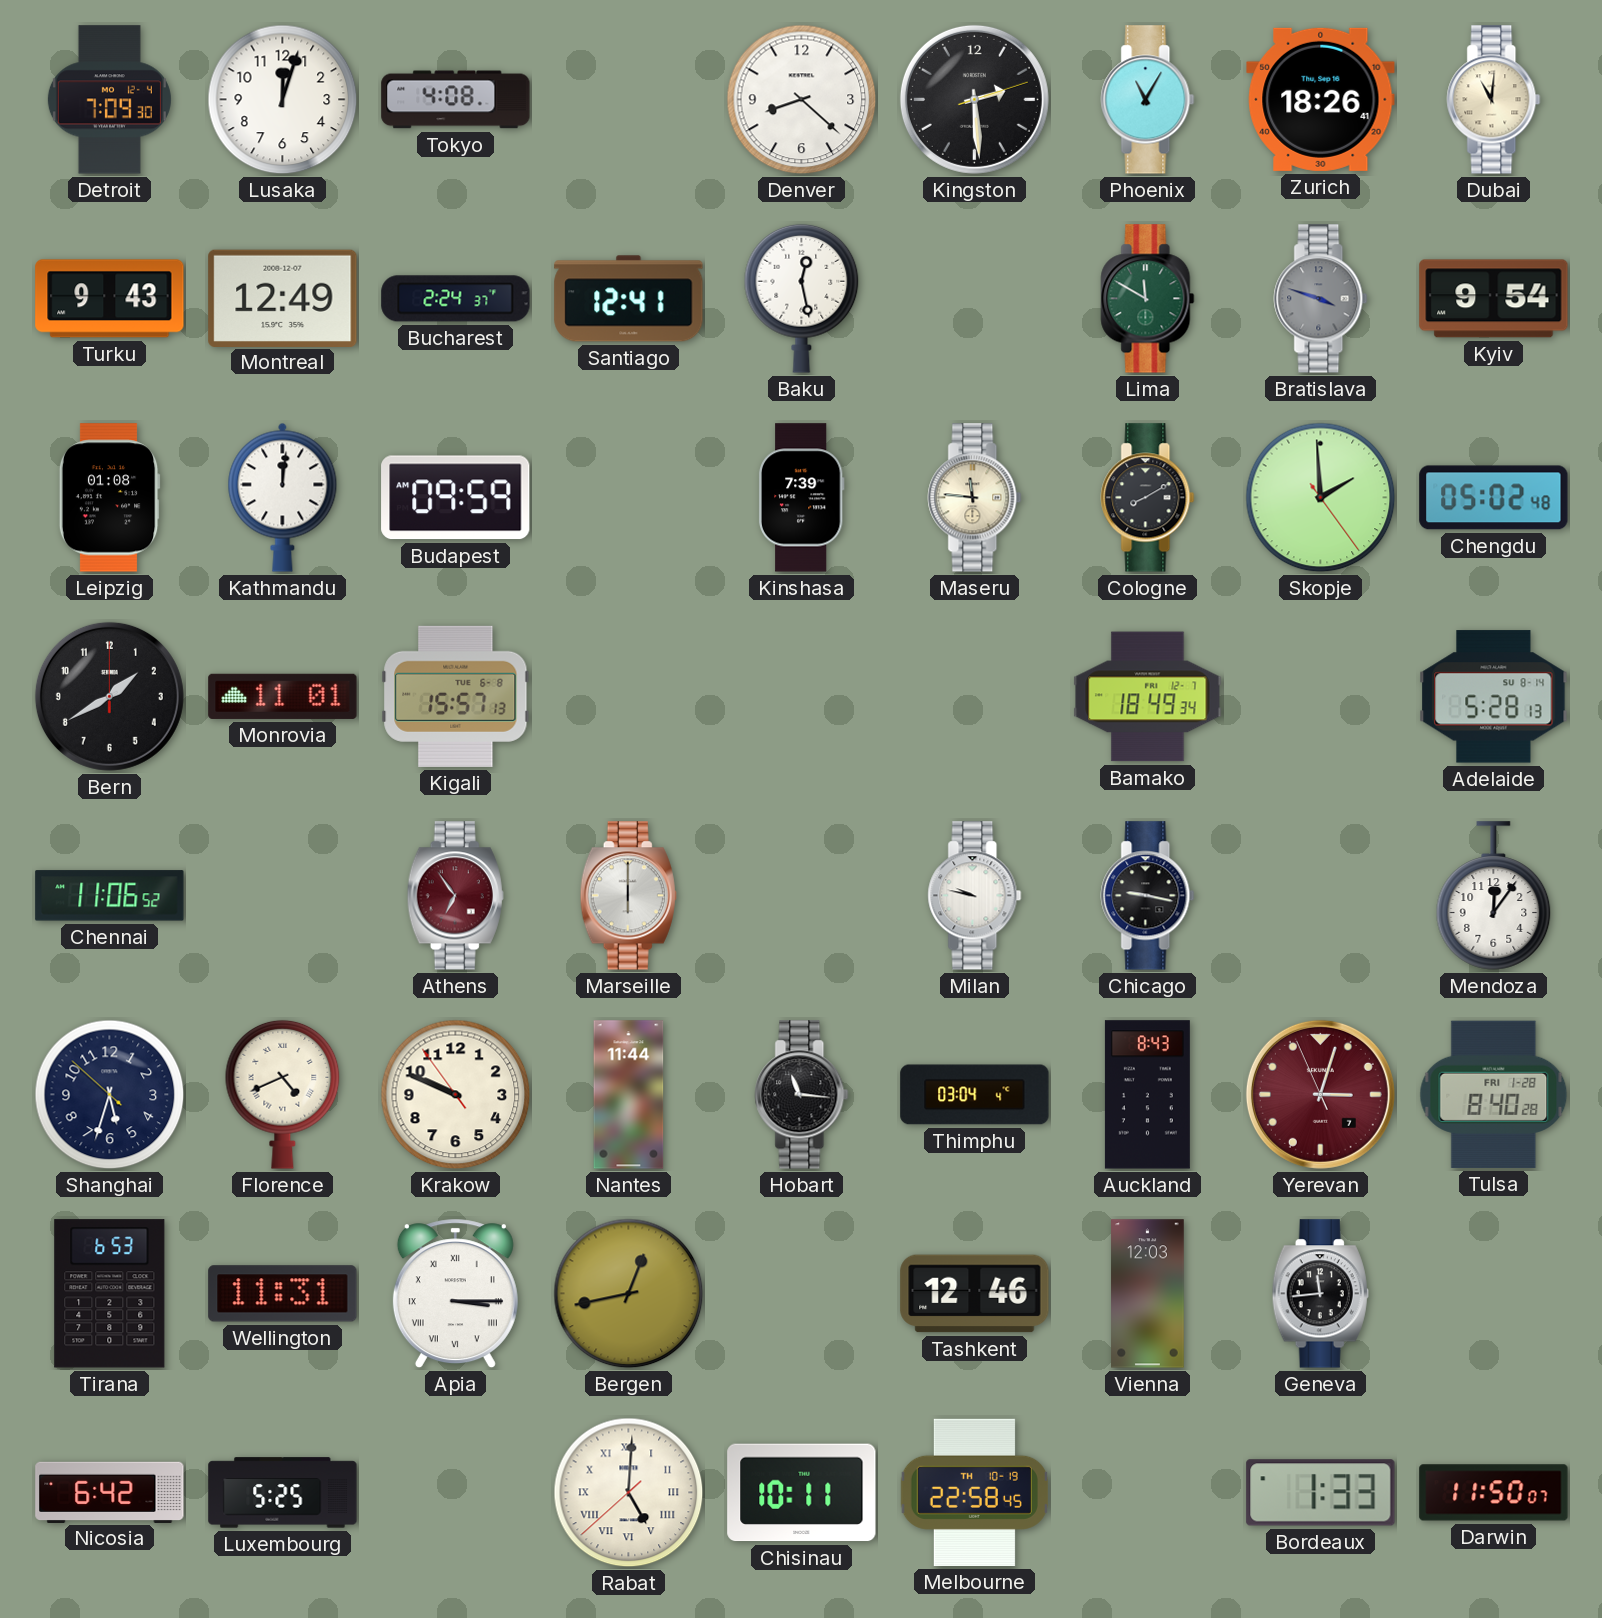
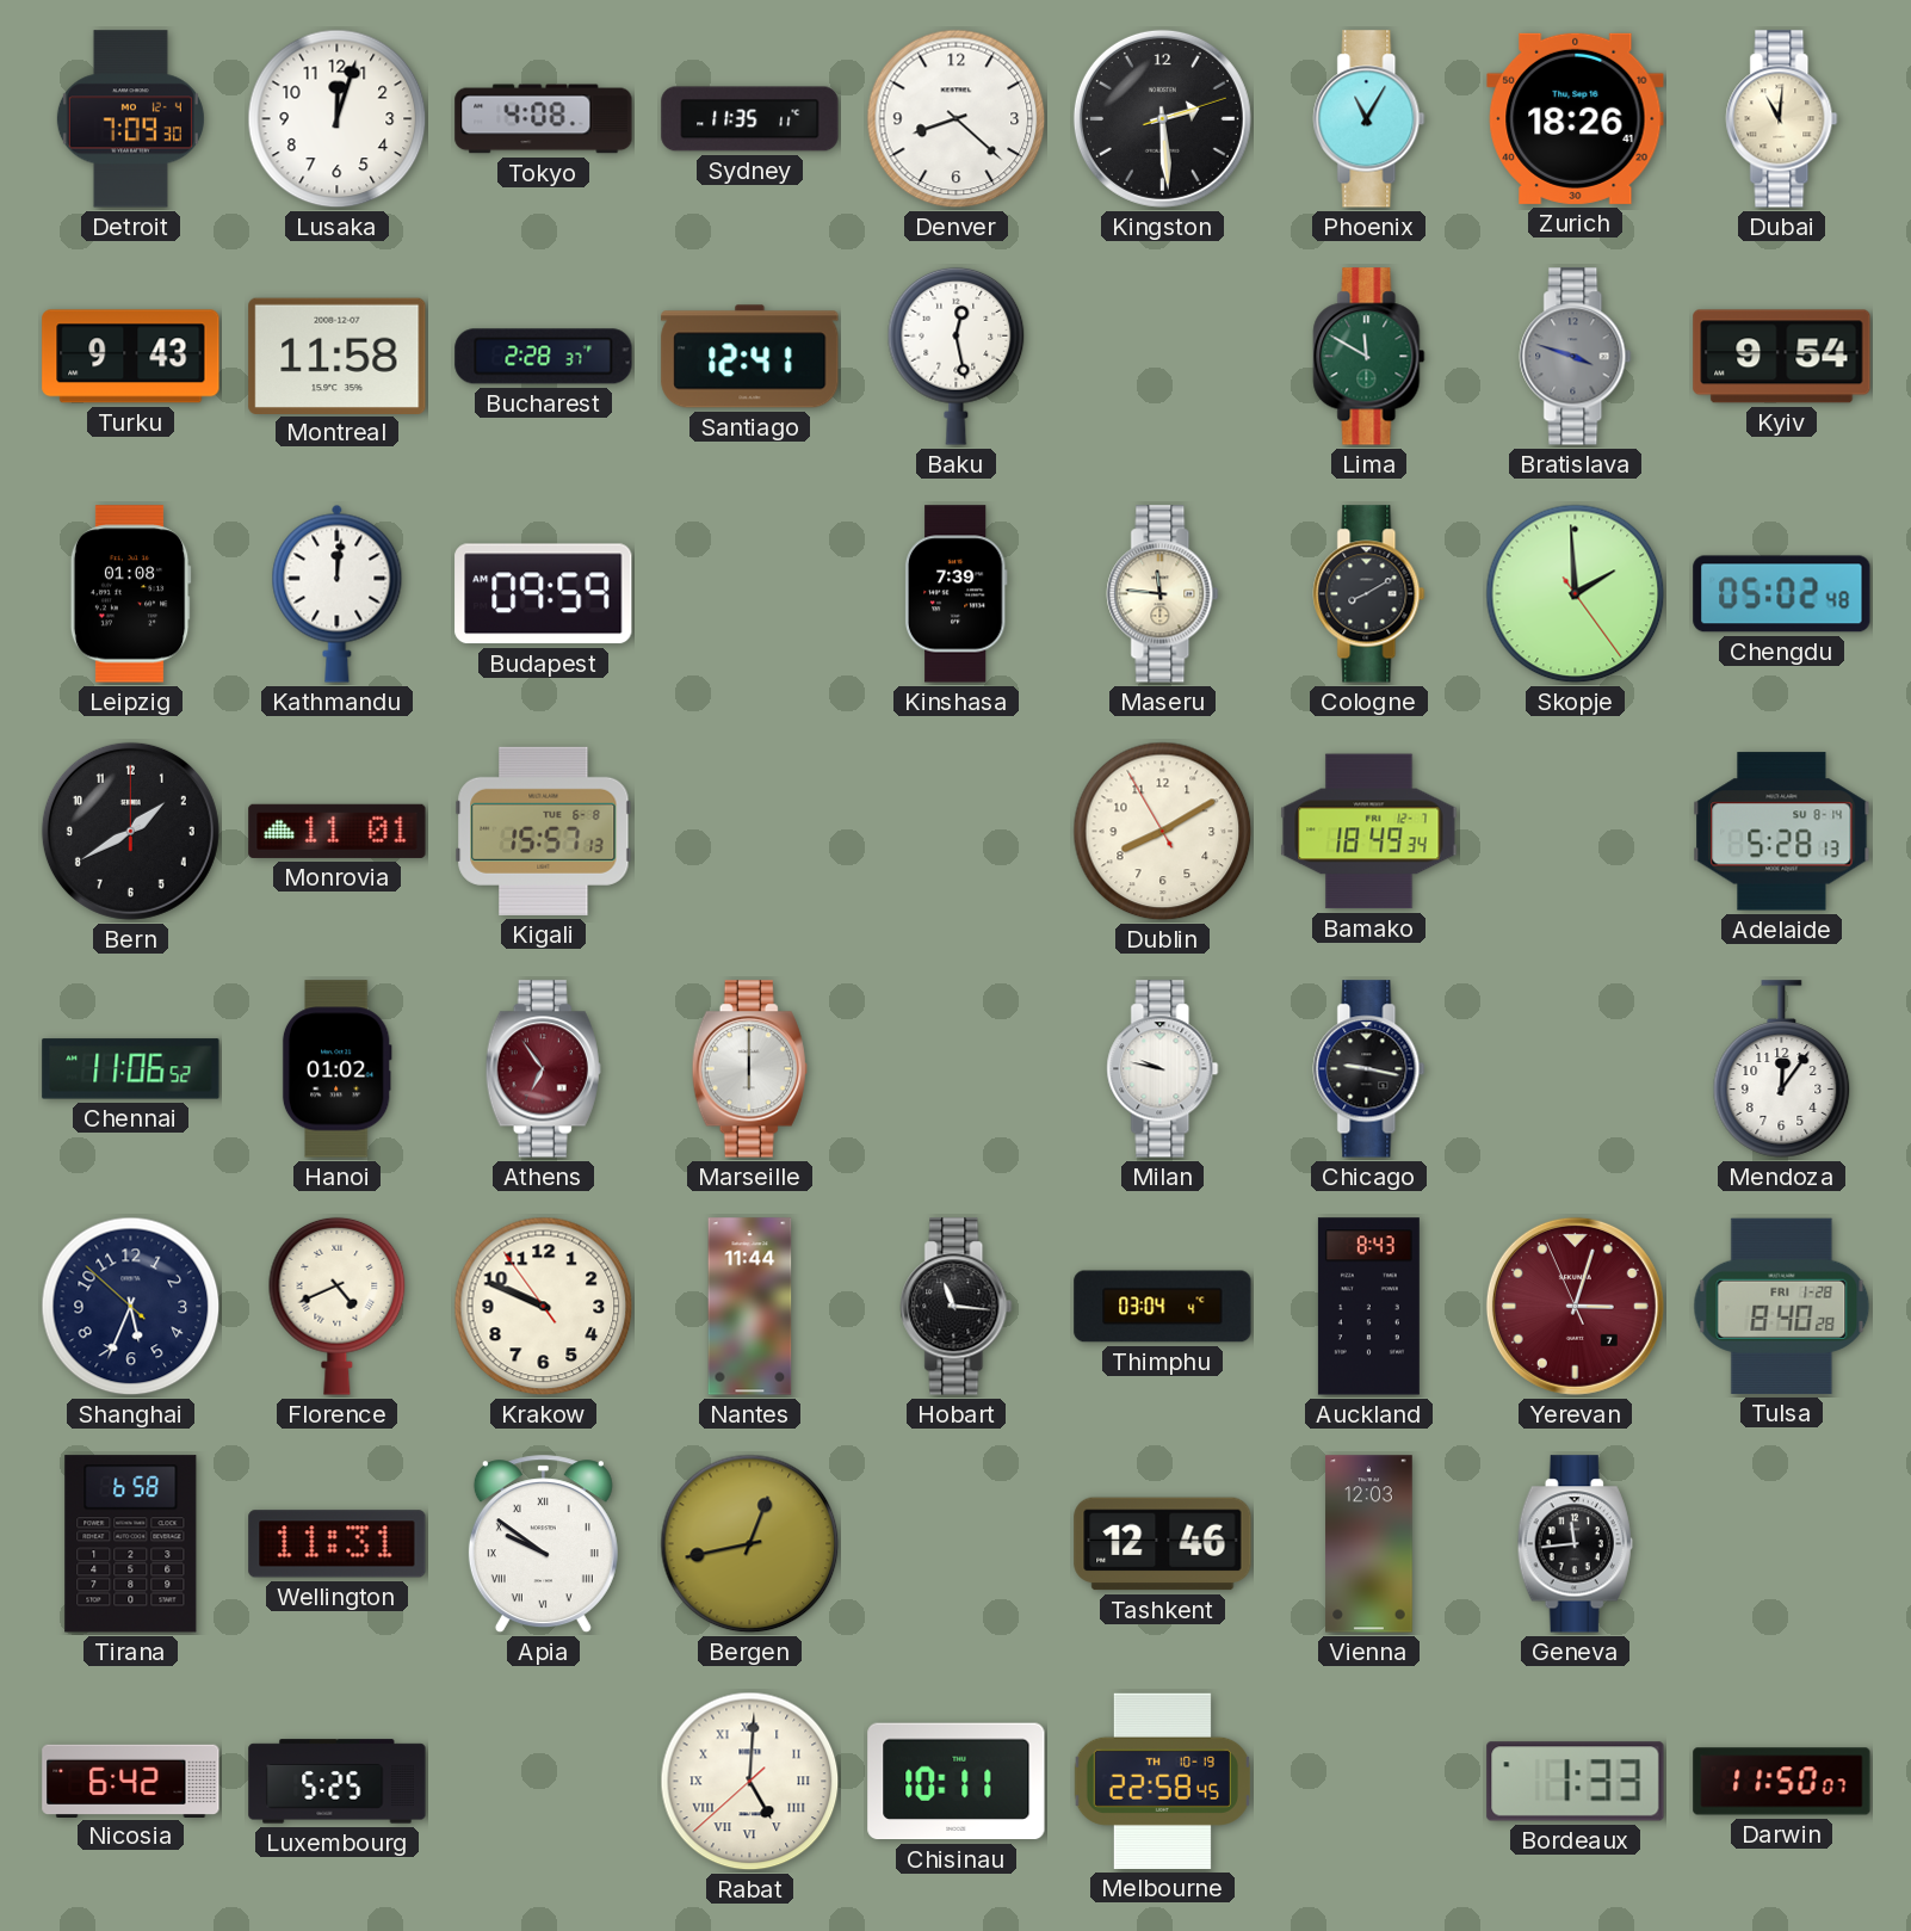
Sydney: none -> 11:35 (750, 119)
Montreal: 12:49 -> 11:58 (338, 356)
Bucharest: 2:24 -> 2:28 (544, 357)
Dublin: none -> 8:09 (1163, 832)
Hanoi: none -> 01:02 (336, 1069)
Shanghai: 5:32 -> 5:33 (131, 1307)
Tirana: 6:53 -> 6:58 (131, 1544)
Apia: 3:15 -> 9:51 (543, 1544)
